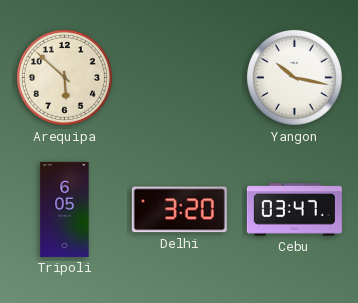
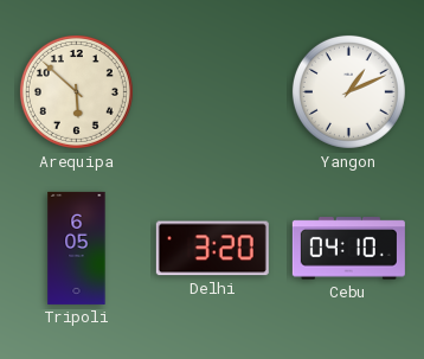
Yangon: 10:17 -> 1:11 (348, 91)
Cebu: 03:47 -> 04:10 (348, 249)
